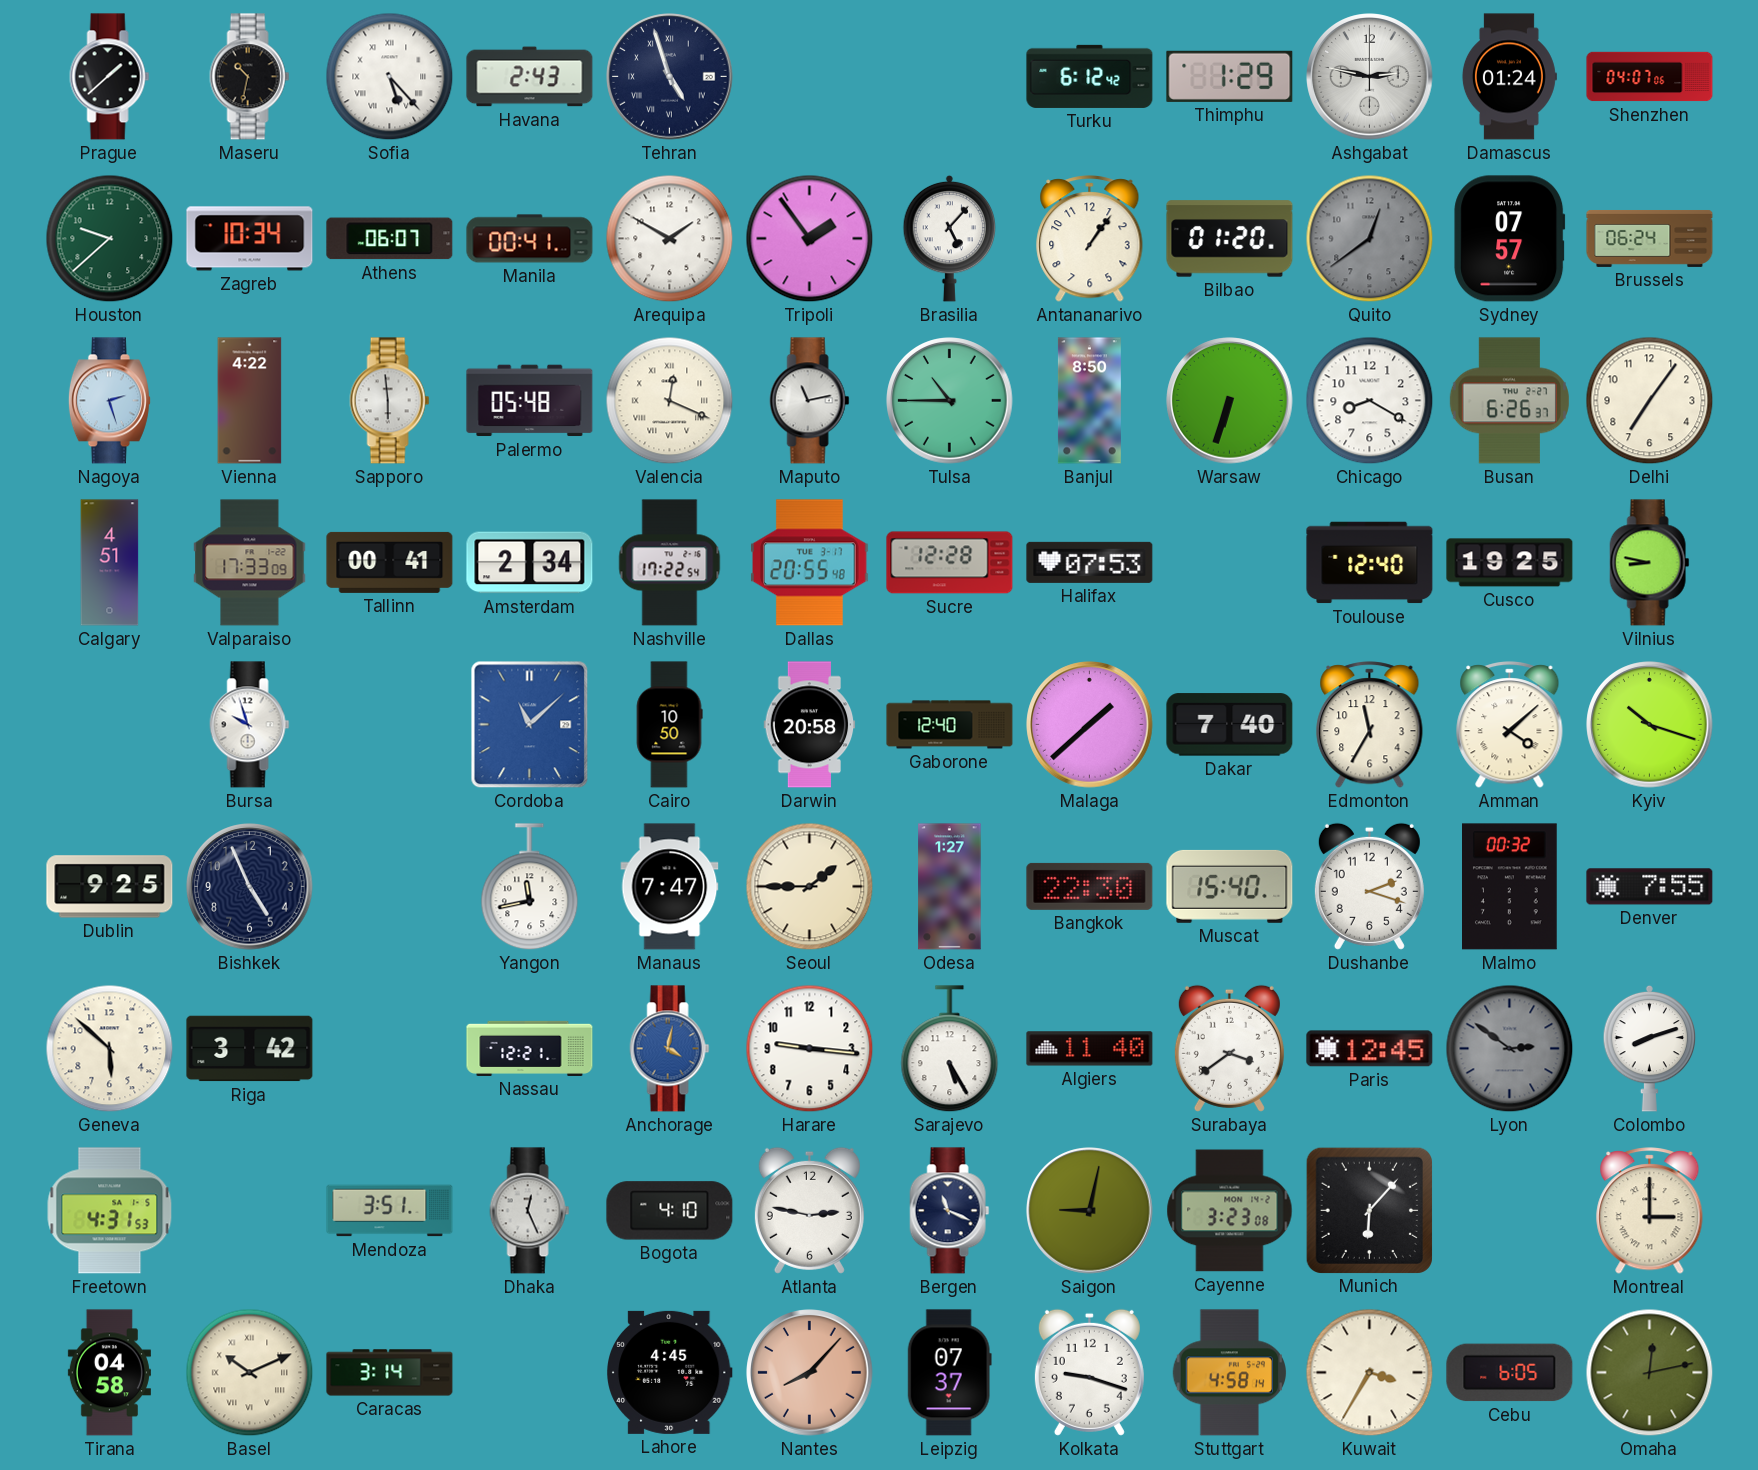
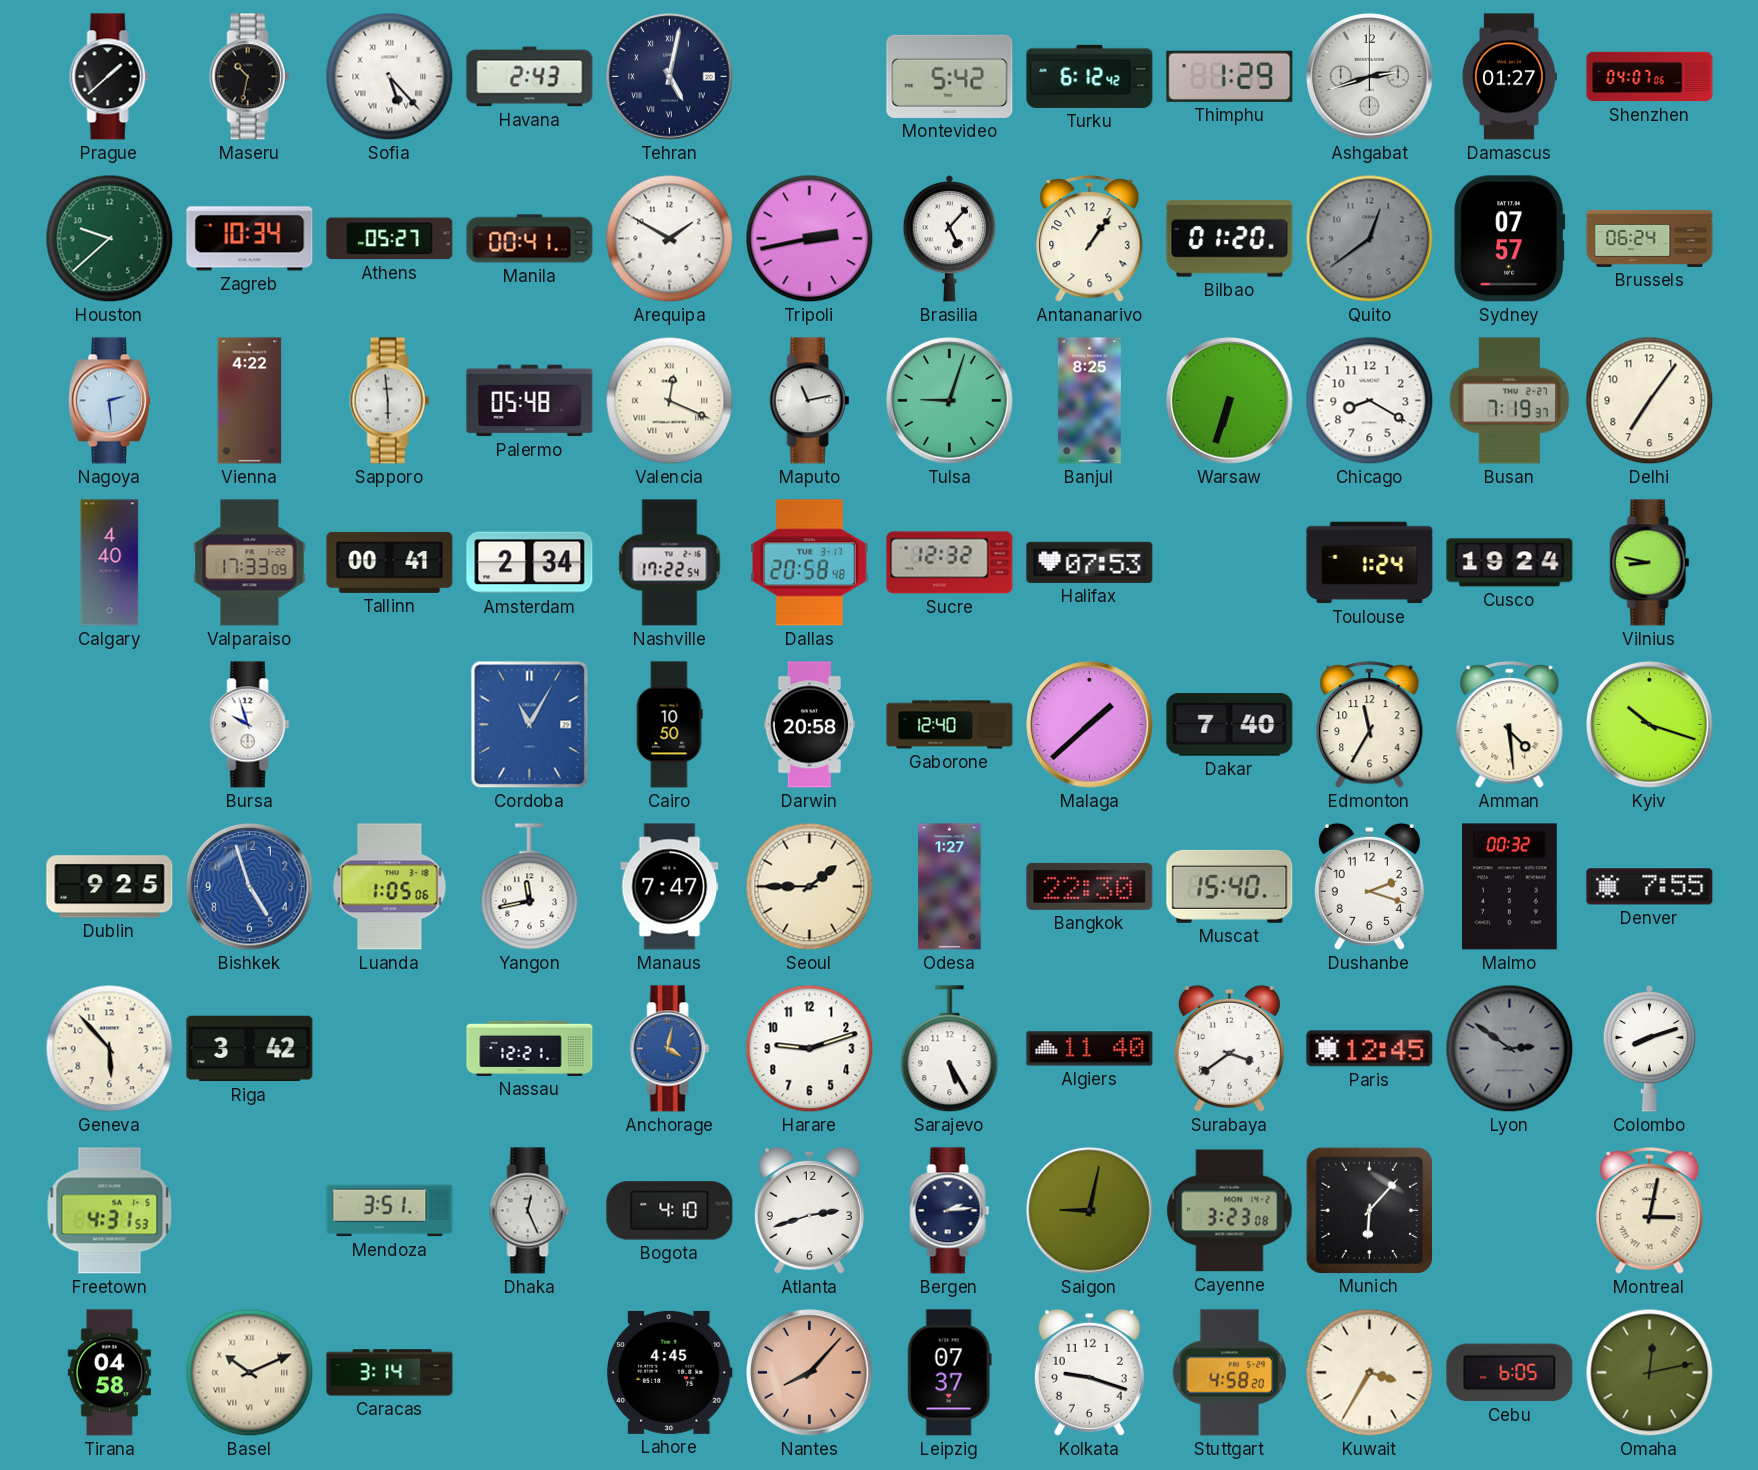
Tehran: 4:57 -> 5:02 (670, 77)
Montevideo: none -> 5:42 (950, 76)
Ashgabat: 2:47 -> 2:42 (1370, 77)
Damascus: 01:24 -> 01:27 (1509, 77)
Athens: 06:07 -> 05:27 (390, 239)
Tripoli: 1:54 -> 2:43 (810, 239)
Nagoya: 2:27 -> 2:29 (109, 401)
Tulsa: 10:45 -> 9:03 (950, 401)
Banjul: 8:50 -> 8:25 (1089, 401)
Busan: 6:26 -> 7:19 (1509, 401)
Calgary: 4:51 -> 4:40 (110, 563)
Dallas: 20:55 -> 20:58 (810, 563)
Sucre: 12:28 -> 12:32 (950, 563)
Toulouse: 12:40 -> 1:24 (1370, 563)
Cusco: 19:25 -> 19:24 (1510, 563)
Cordoba: 11:08 -> 11:05 (530, 725)
Amman: 4:08 -> 4:29 (1510, 725)
Bishkek: 4:56 -> 4:57 (250, 887)
Bishkek dial: navy -> blue (250, 887)
Luanda: none -> 1:05 (390, 887)
Geneva: 5:52 -> 5:53 (110, 1049)
Harare: 9:16 -> 9:12 (810, 1049)
Atlanta: 2:47 -> 2:42 (809, 1210)
Bergen: 11:19 -> 2:14 (950, 1211)
Montreal: 3:00 -> 3:02 (1650, 1211)
Stuttgart: 4:58:14 -> 4:58:20 (1229, 1373)
